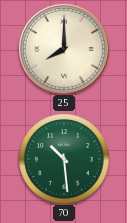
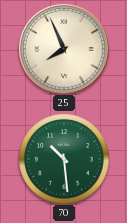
25: 8:00 -> 7:56 (64, 49)
